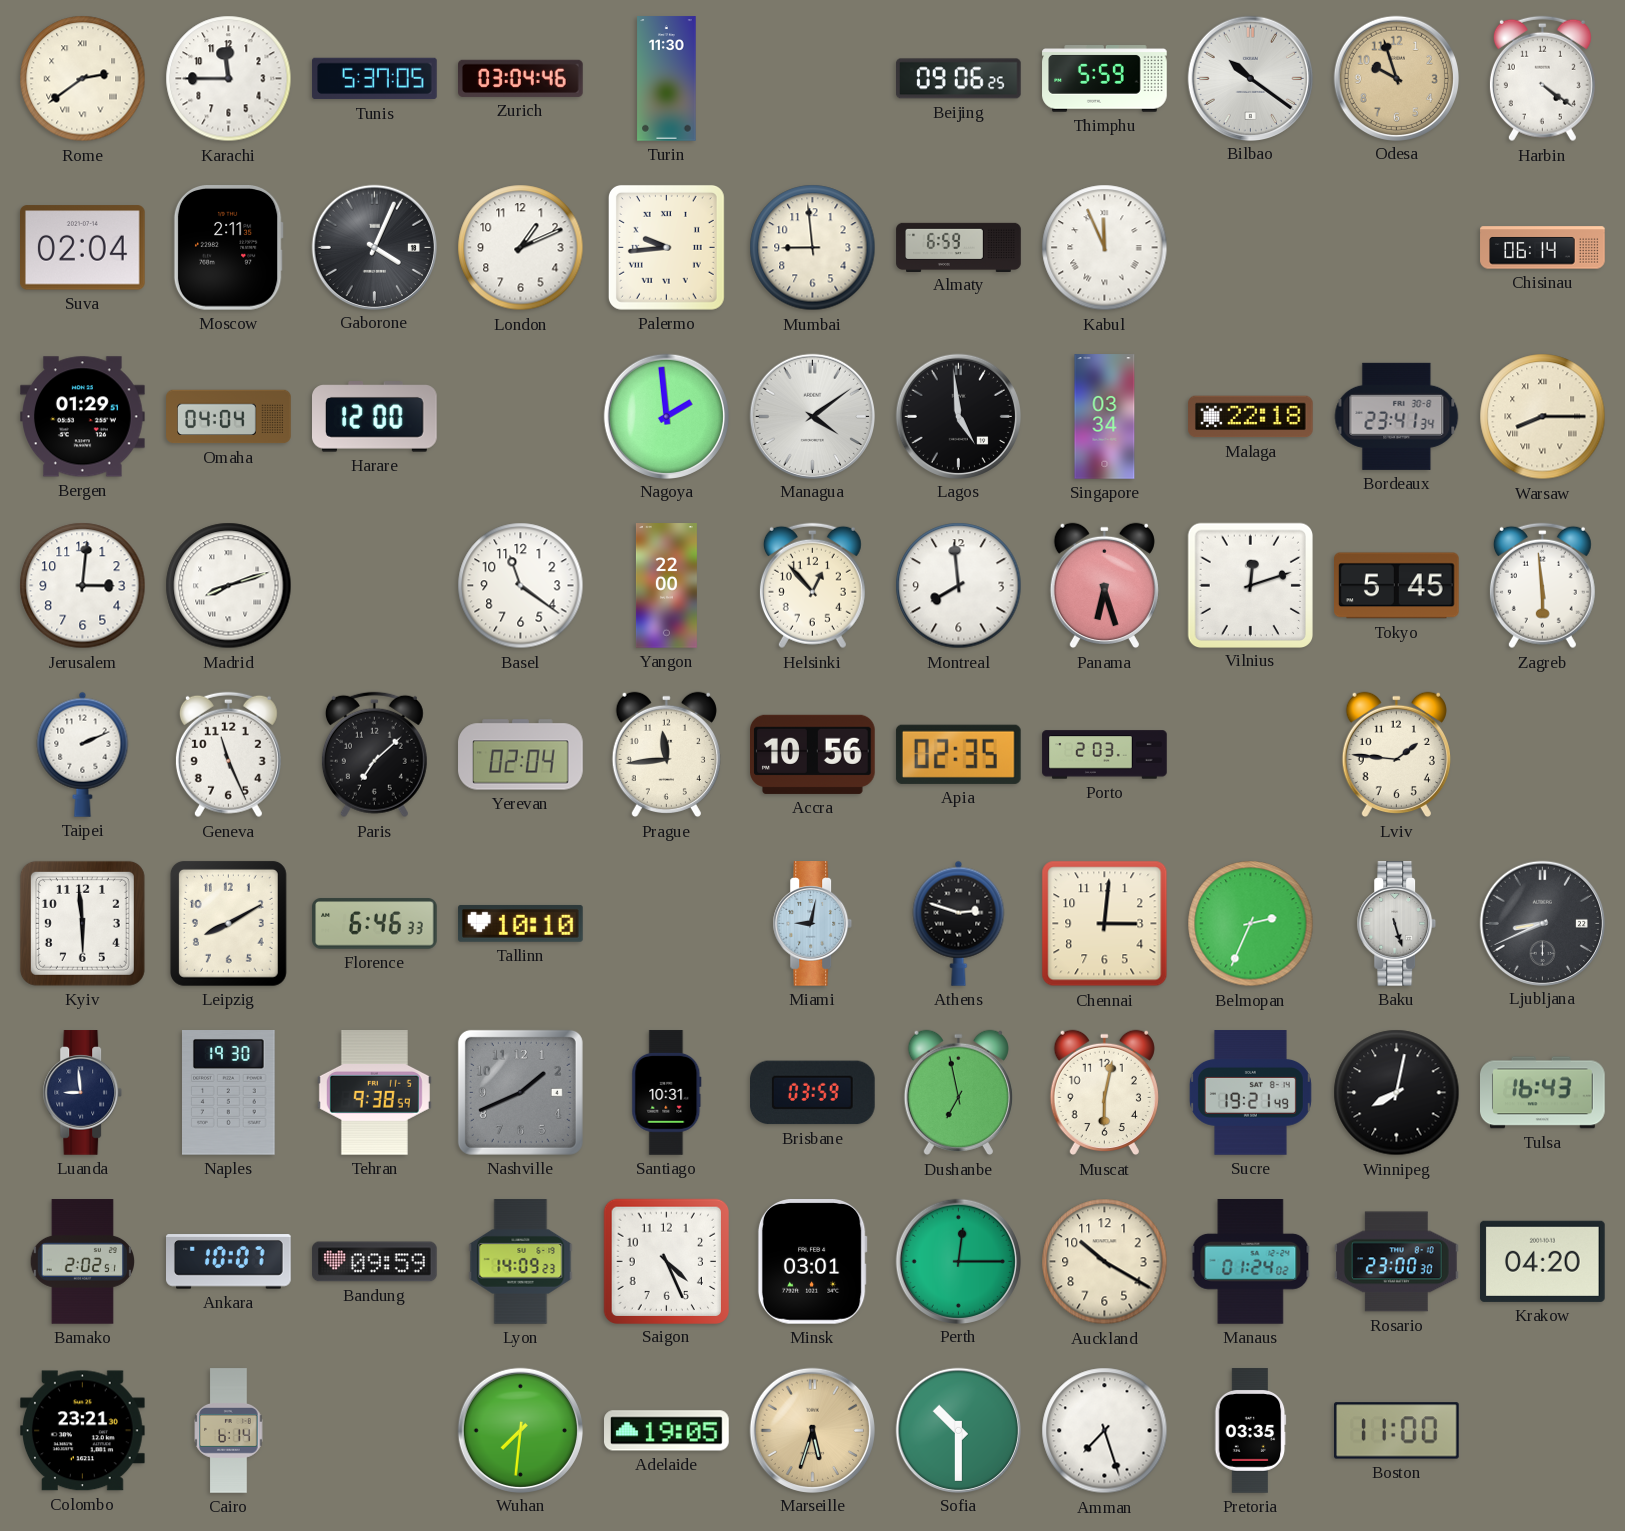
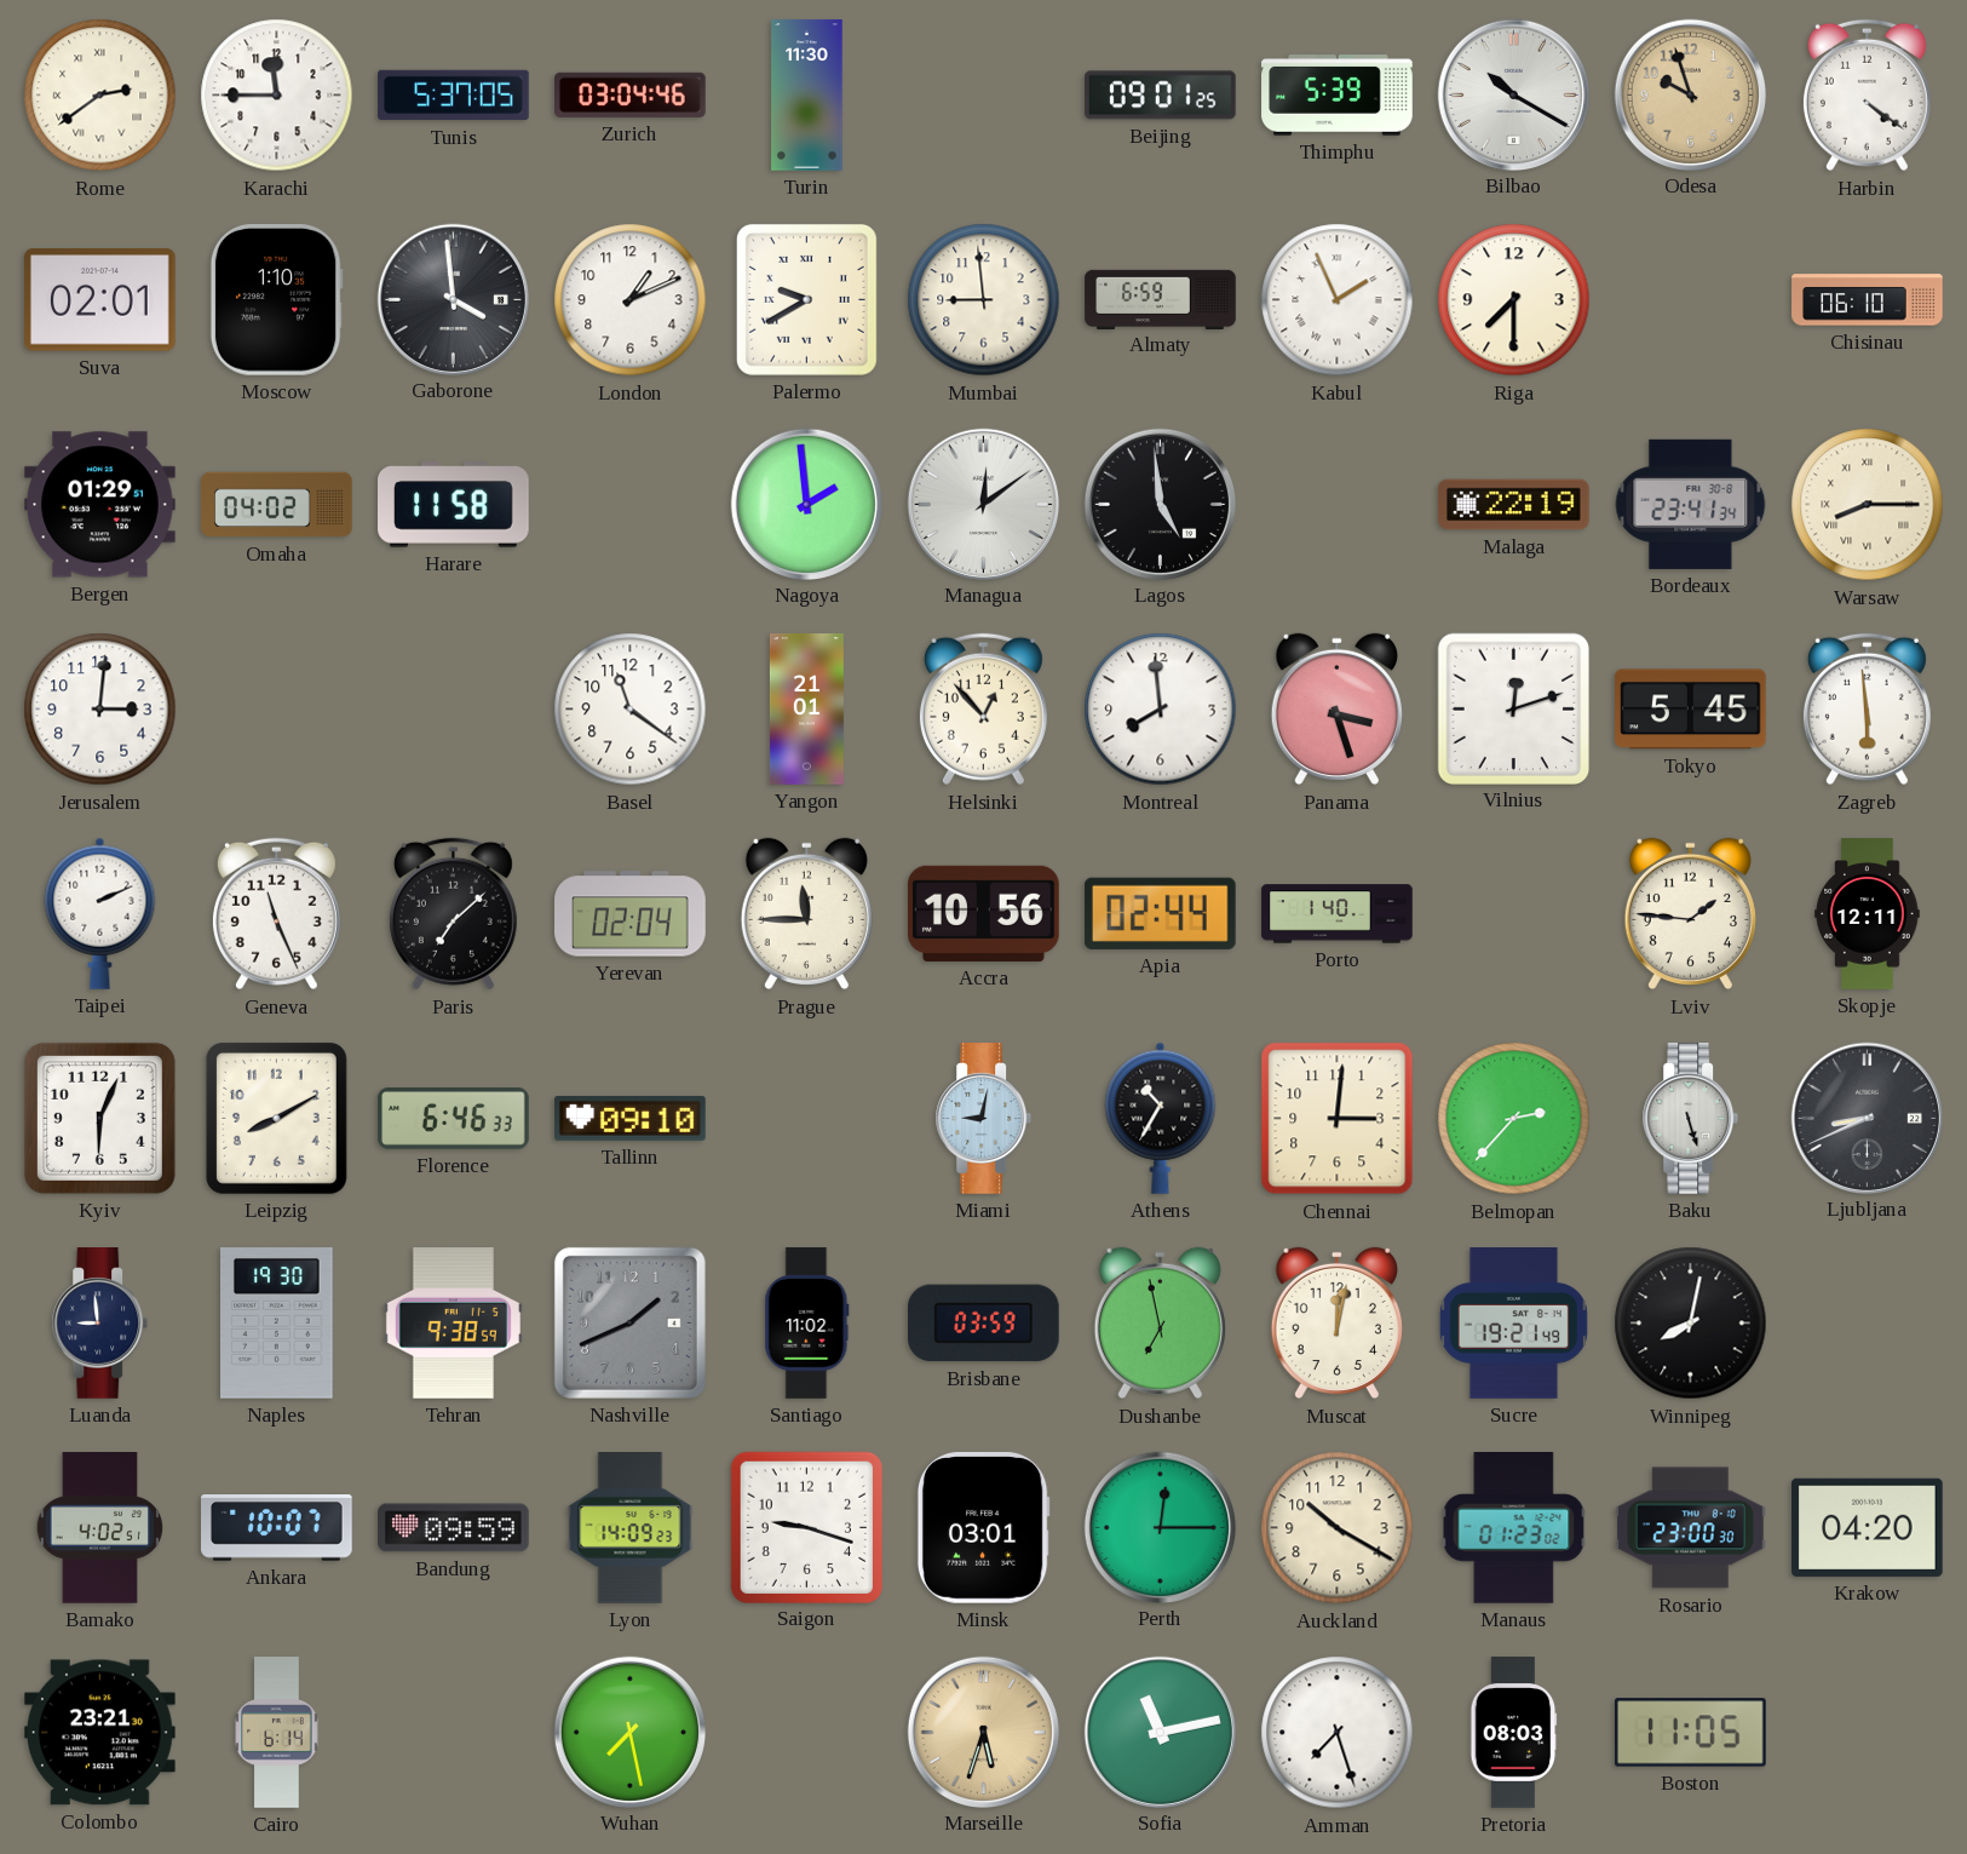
Beijing: 09:06 -> 09:01 (1161, 96)
Thimphu: 5:59 -> 5:39 (1338, 96)
Bilbao: 10:21 -> 10:20 (1513, 94)
Suva: 02:04 -> 02:01 (100, 300)
Moscow: 2:11 -> 1:10 (276, 300)
Gaborone: 4:04 -> 3:59 (453, 299)
Palermo: 9:44 -> 9:40 (806, 299)
Kabul: 11:56 -> 1:56 (1338, 300)
Riga: none -> 7:30 (1514, 300)
Chisinau: 06:14 -> 06:10 (1868, 300)
Omaha: 04:04 -> 04:02 (277, 505)
Harare: 12:00 -> 11:58 (454, 505)
Managua: 4:09 -> 12:09 (983, 504)
Singapore: 03:34 -> none (1105, 417)
Malaga: 22:18 -> 22:19 (1514, 505)
Madrid: 8:12 -> none (229, 586)
Yangon: 22:00 -> 21:01 (806, 710)
Panama: 6:27 -> 3:27 (1336, 710)
Prague: 11:44 -> 11:45 (806, 914)
Apia: 02:35 -> 02:44 (1160, 913)
Porto: 2:03 -> 1:40 (1338, 914)
Skopje: none -> 12:11 (1868, 914)
Kyiv: 5:59 -> 6:04 (99, 1118)
Tallinn: 10:10 -> 09:10 (631, 1119)
Athens: 2:48 -> 10:35 (1161, 1118)
Belmopan: 2:34 -> 2:37 (1514, 1119)
Santiago: 10:31 -> 11:02 (807, 1324)
Muscat: 6:02 -> 12:02 (1336, 1324)
Tulsa: 16:43 -> none (1543, 1093)
Bamako: 2:02 -> 4:02 (99, 1528)
Saigon: 4:26 -> 9:18 (806, 1527)
Manaus: 01:24 -> 01:23 (1514, 1528)
Wuhan: 7:31 -> 7:28 (629, 1732)
Adelaide: 19:05 -> none (667, 1431)
Sofia: 10:30 -> 11:13 (1160, 1732)
Pretoria: 03:35 -> 08:03 (1514, 1733)
Boston: 11:00 -> 11:05 (1691, 1733)
